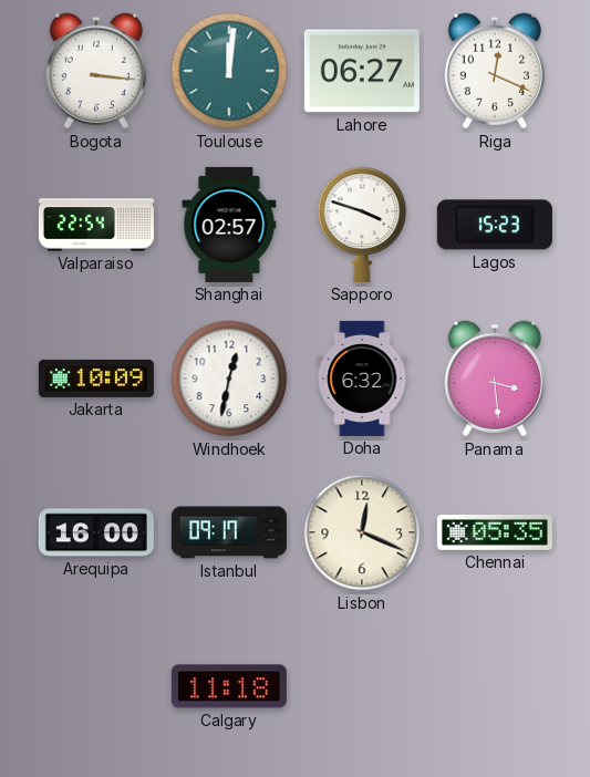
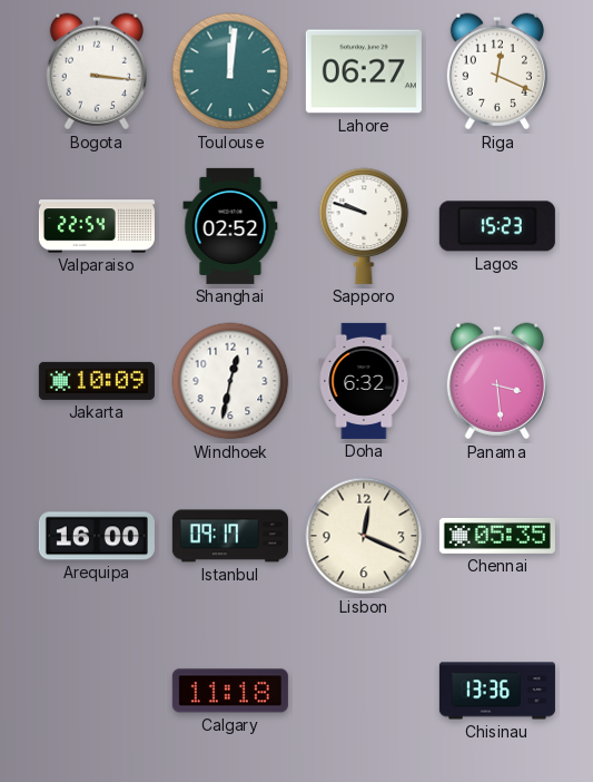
Shanghai: 02:57 -> 02:52 (230, 226)
Sapporo: 3:48 -> 9:48 (364, 226)
Chisinau: none -> 13:36 (497, 691)
